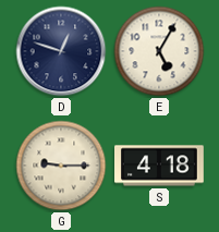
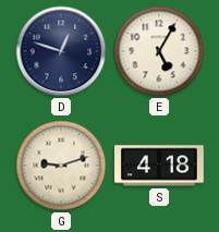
G: 9:15 -> 9:12 (61, 166)
